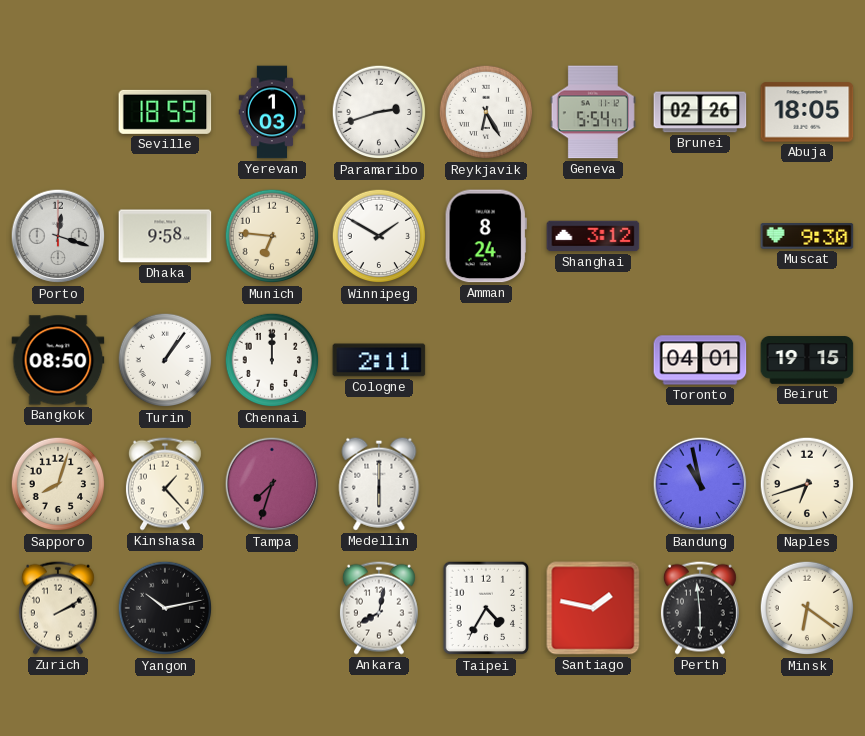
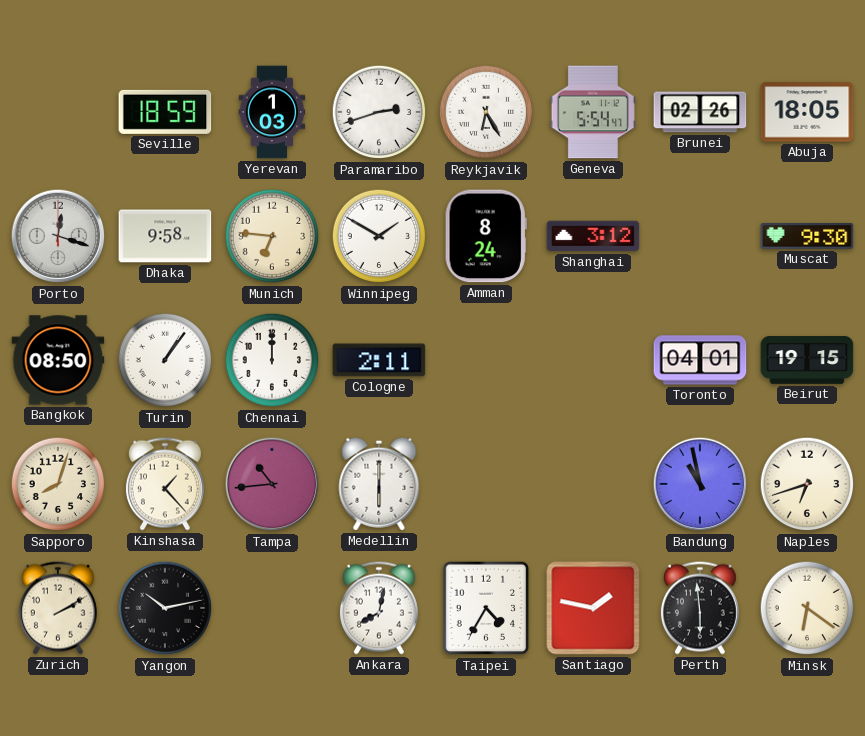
Tampa: 7:33 -> 10:44 (272, 484)
